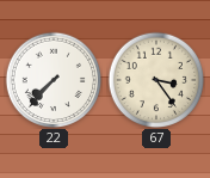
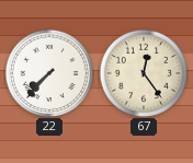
67: 3:24 -> 12:24 (143, 72)
